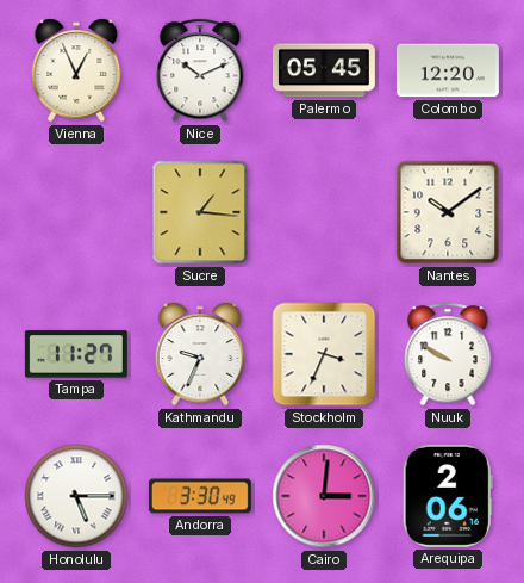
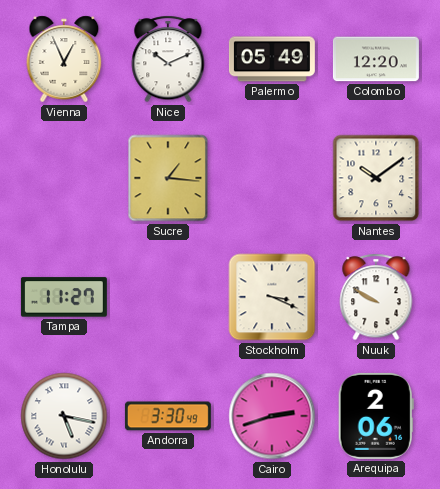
Palermo: 05:45 -> 05:49 (272, 59)
Kathmandu: 9:34 -> none (200, 354)
Stockholm: 3:34 -> 3:19 (272, 297)
Honolulu: 5:15 -> 5:17 (64, 416)
Cairo: 3:01 -> 2:42 (272, 416)
